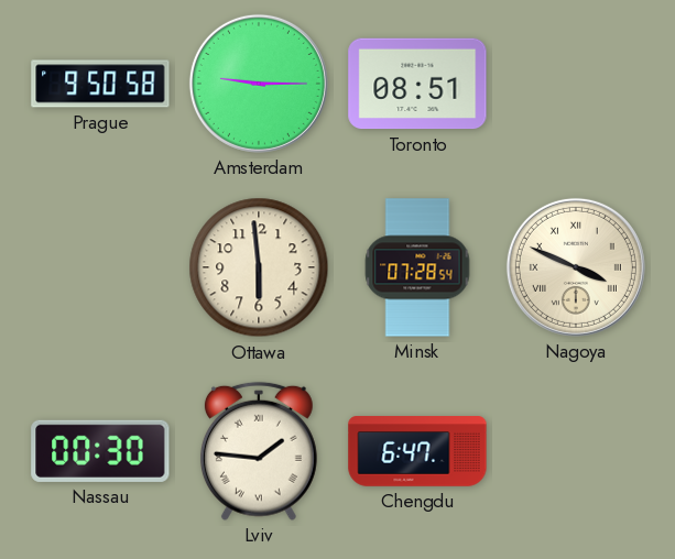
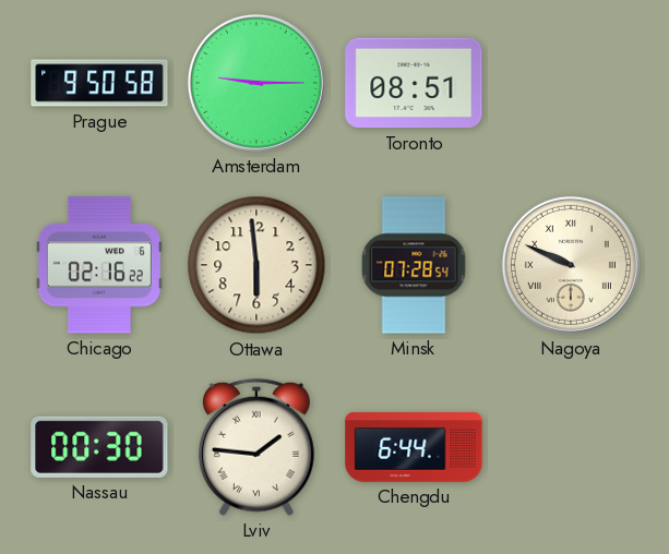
Chicago: none -> 02:16 (99, 265)
Nagoya: 3:49 -> 9:49 (571, 265)
Chengdu: 6:47 -> 6:44 (414, 447)
